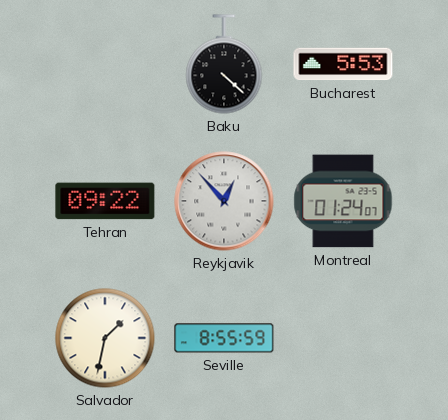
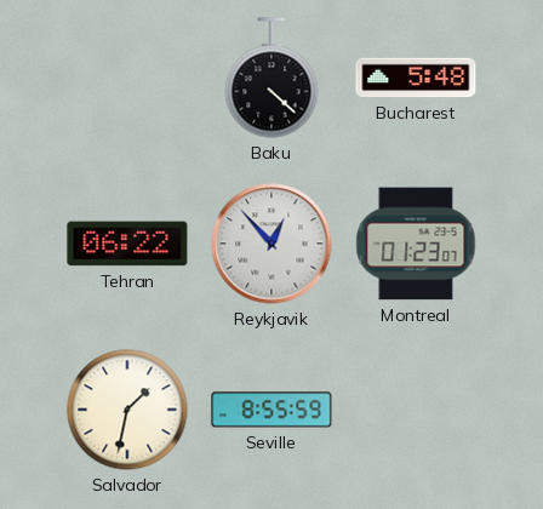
Bucharest: 5:53 -> 5:48 (416, 78)
Tehran: 09:22 -> 06:22 (127, 244)
Montreal: 01:24 -> 01:23 (416, 244)
